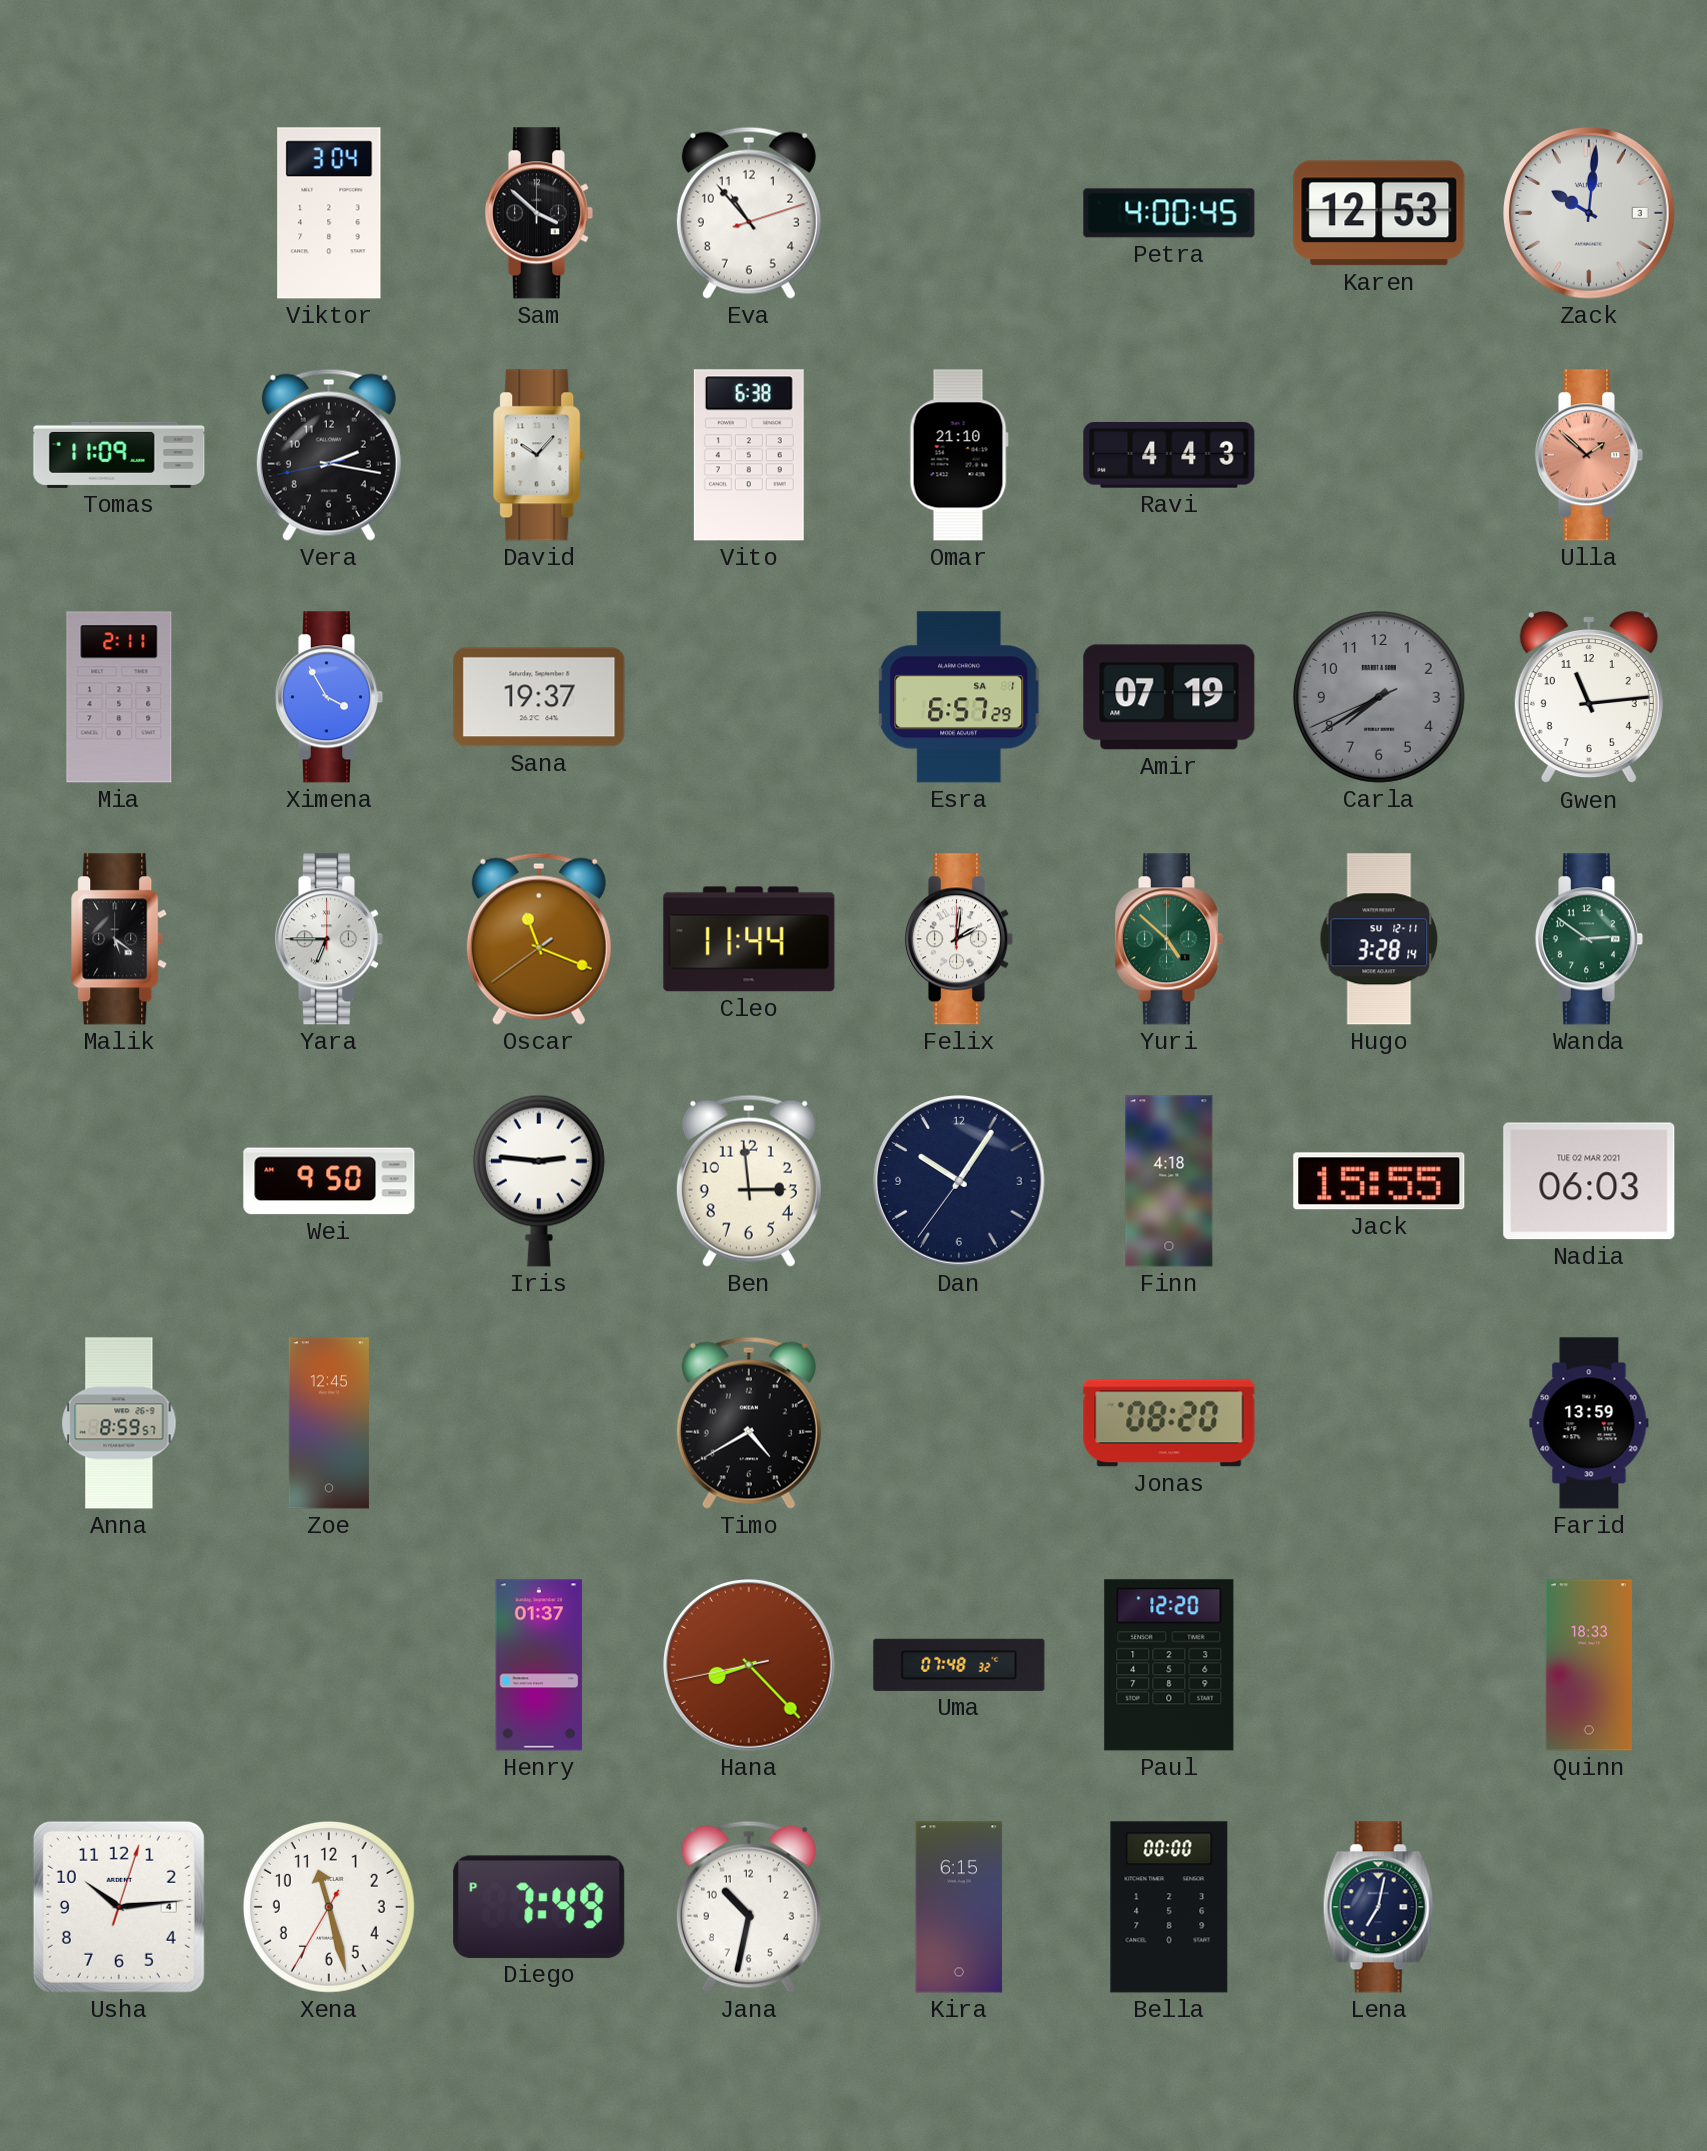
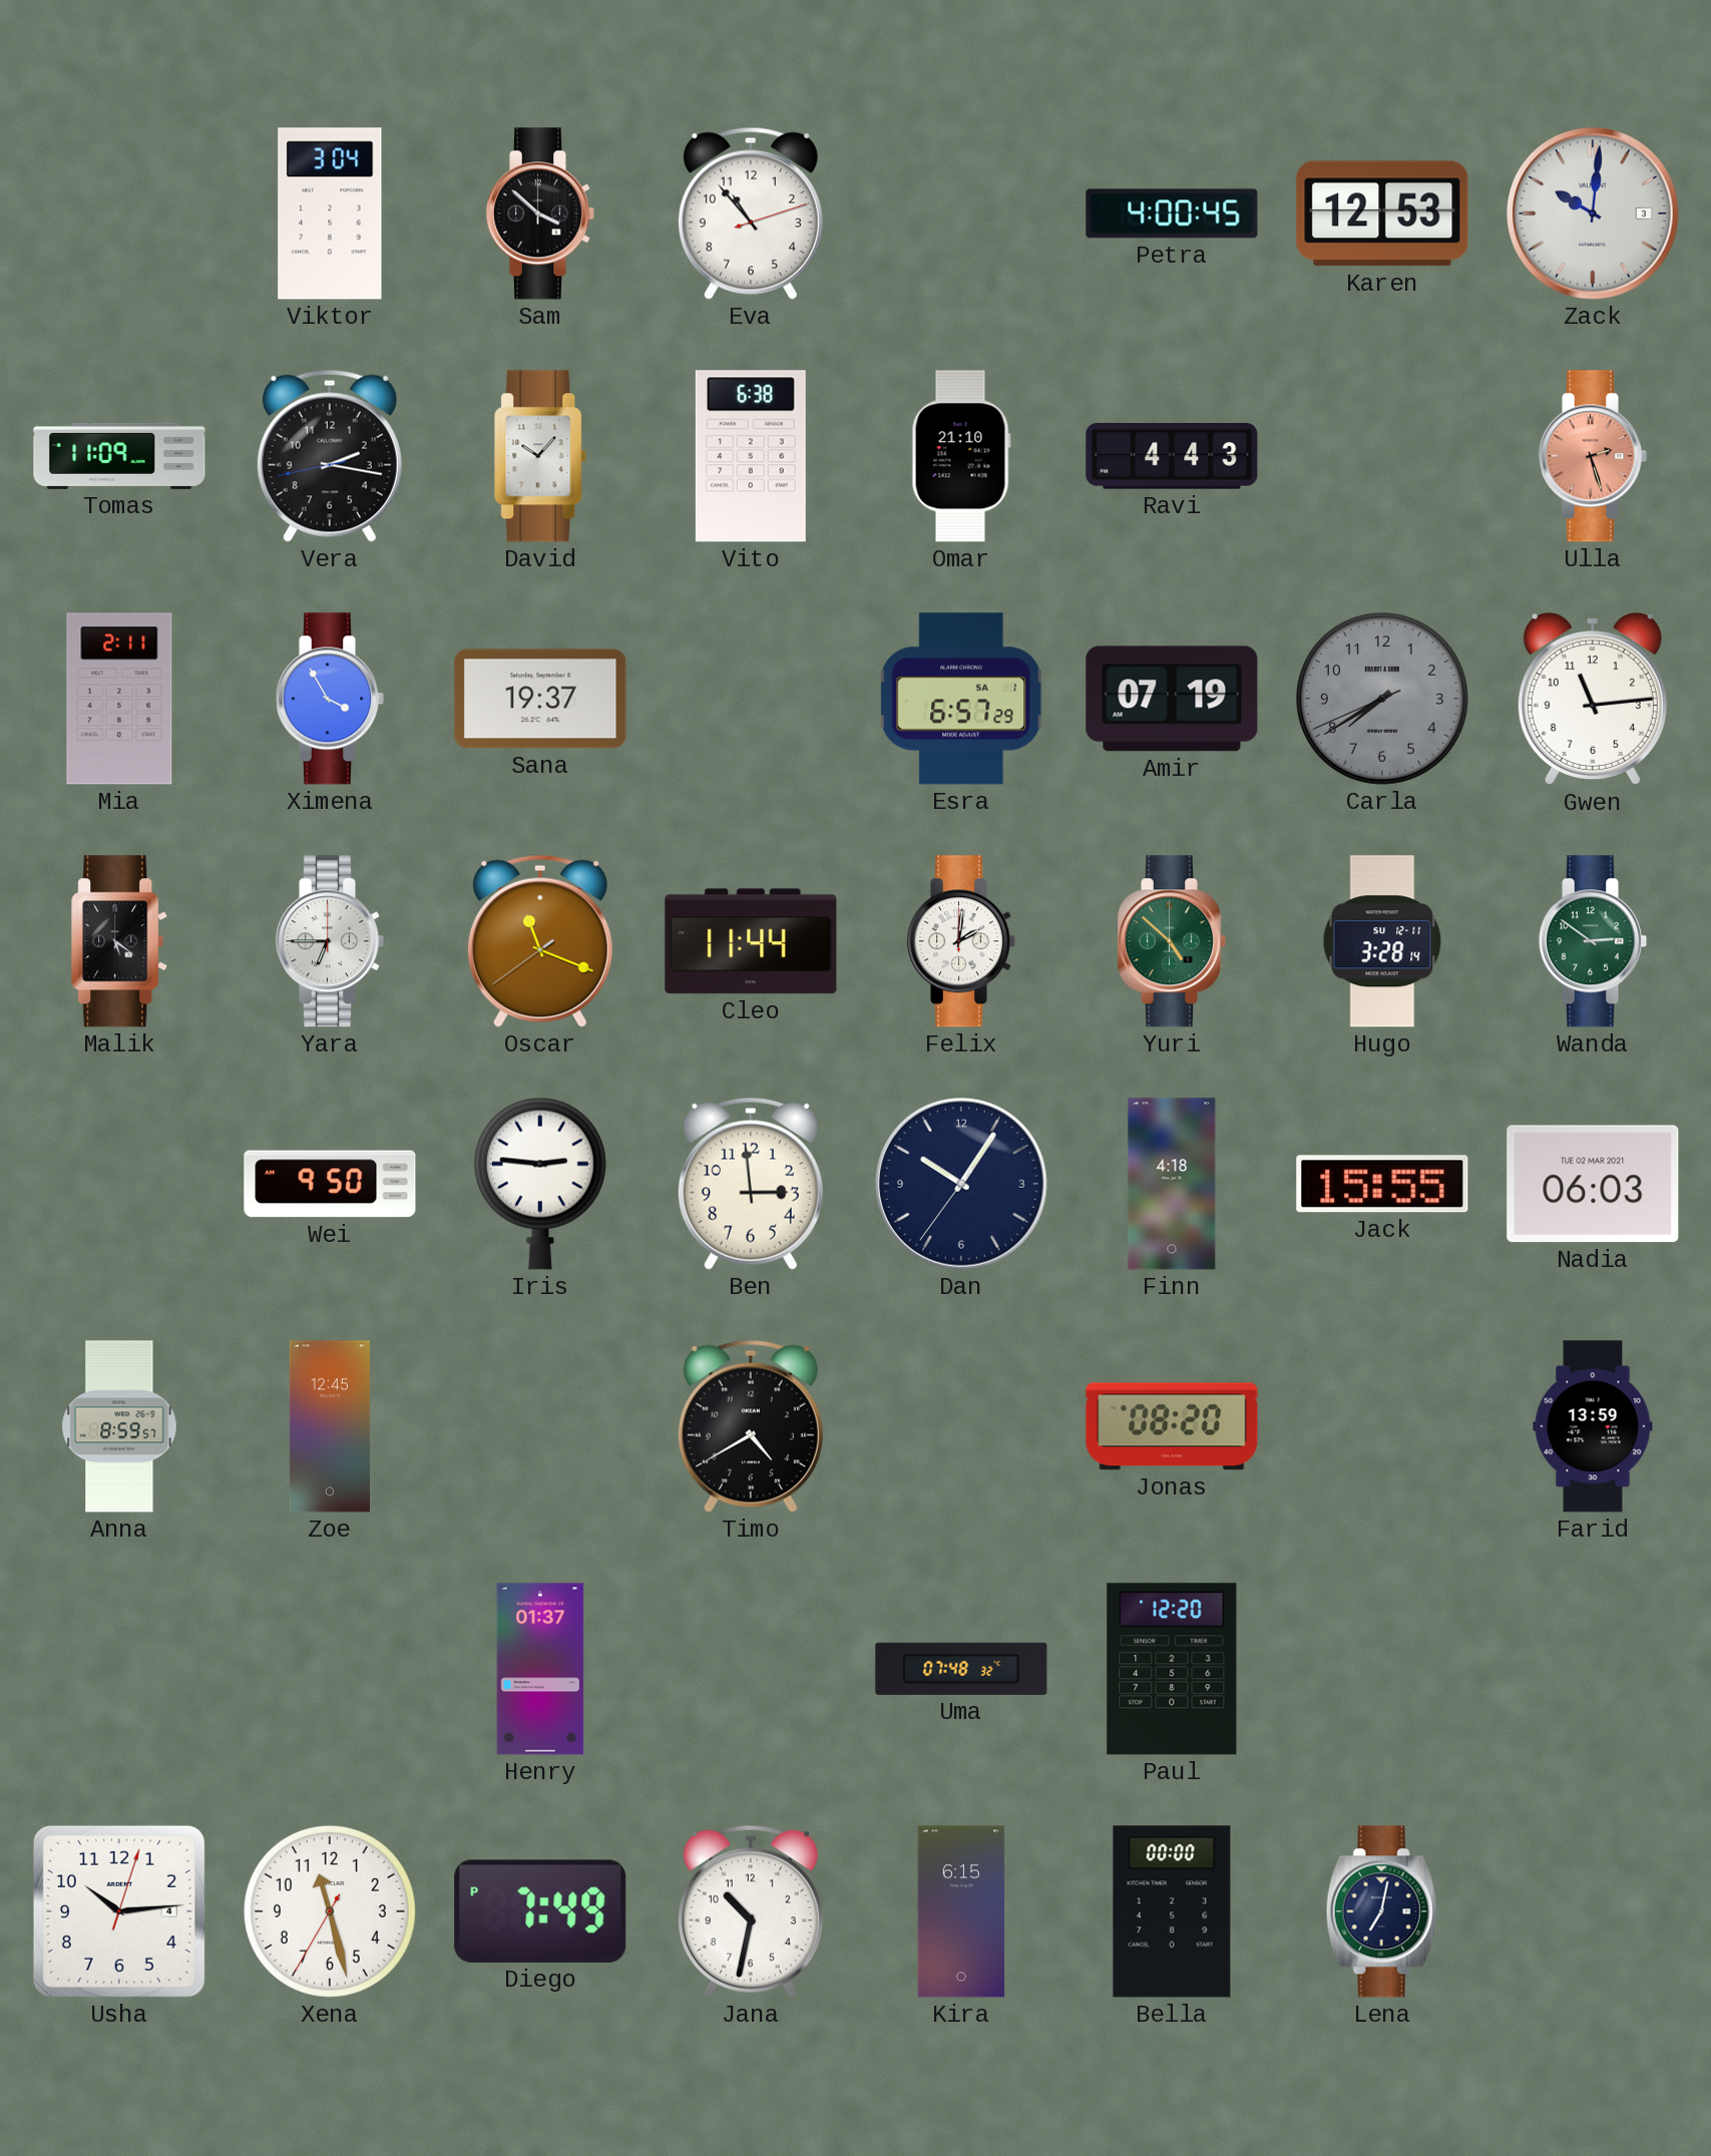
Ulla: 1:52 -> 2:27 (1593, 456)
Hana: 8:22 -> none (750, 1666)
Quinn: 18:33 -> none (1589, 1665)
